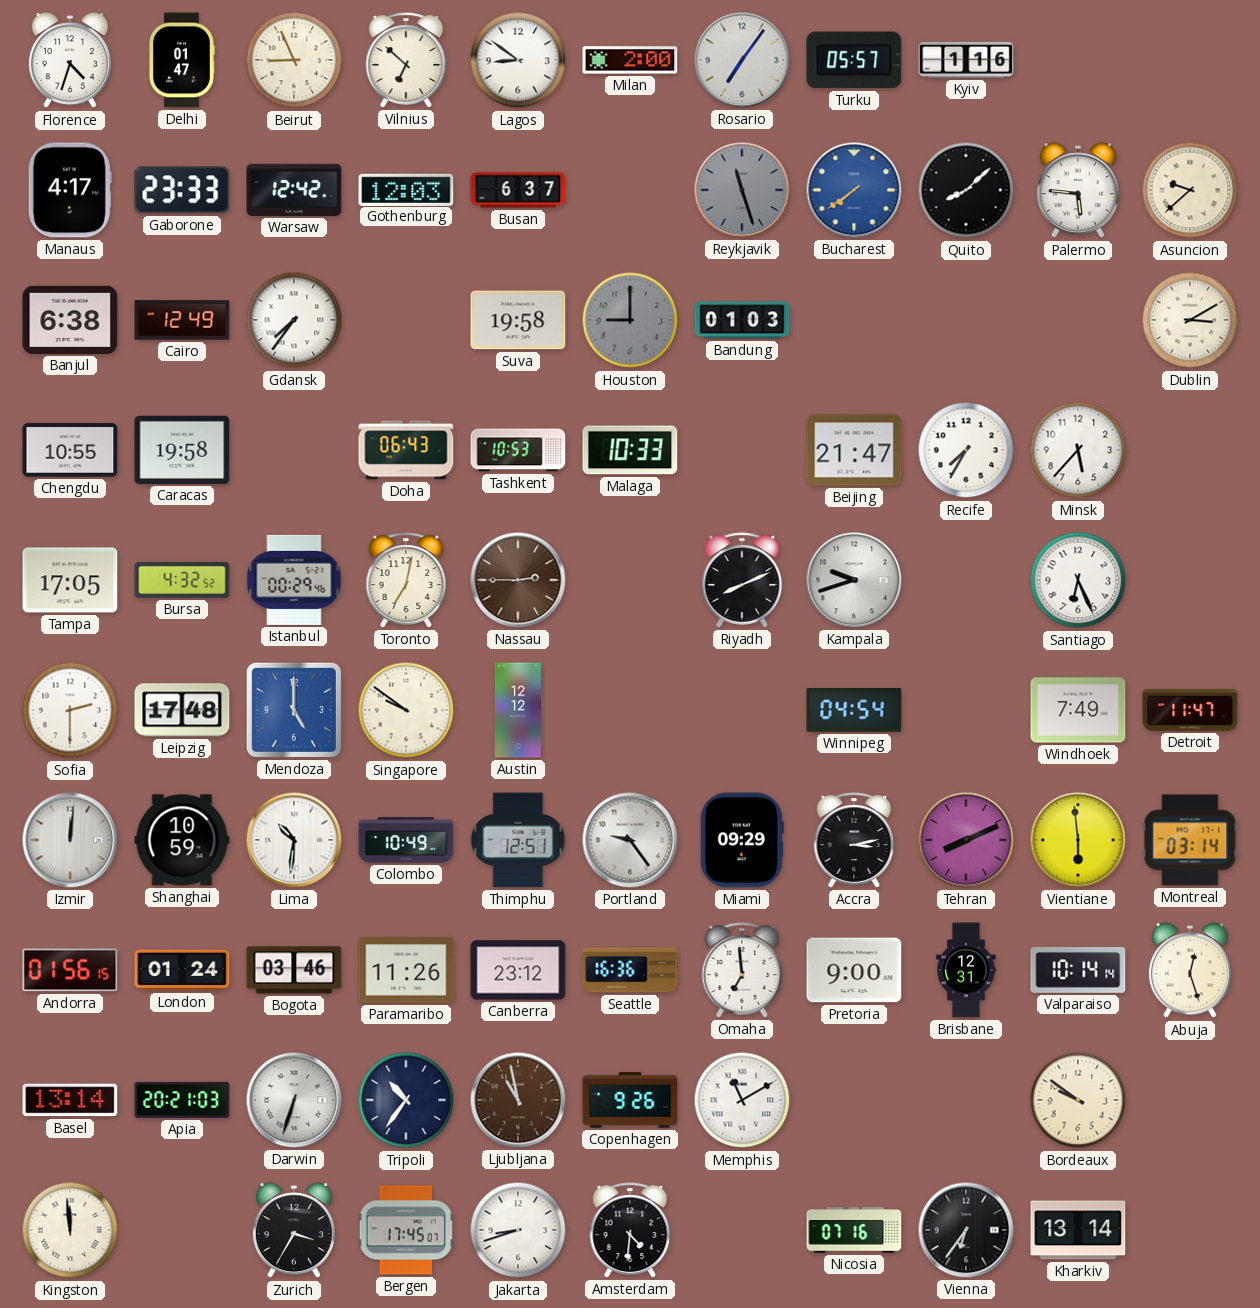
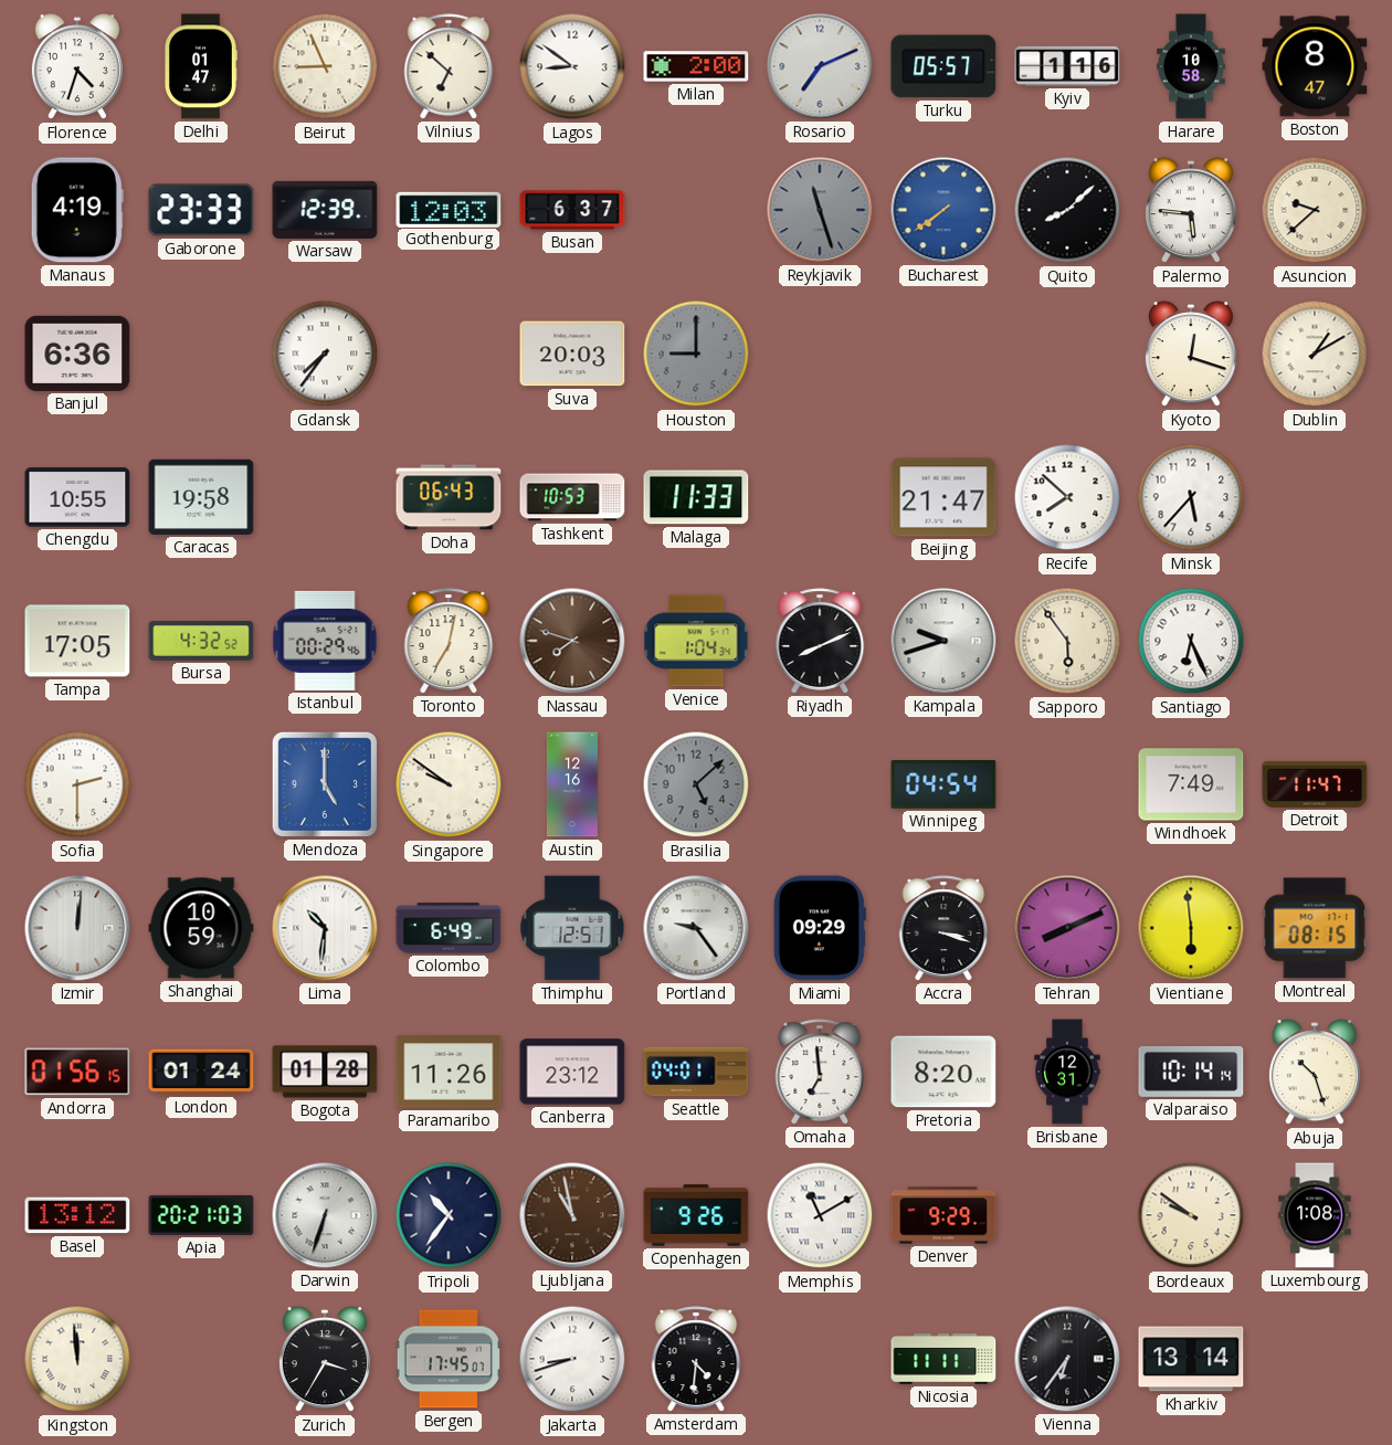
Rosario: 7:06 -> 7:11 (820, 66)
Harare: none -> 10:58 (1192, 66)
Boston: none -> 8:47 (1315, 66)
Manaus: 4:17 -> 4:19 (77, 210)
Warsaw: 12:42 -> 12:39 (325, 210)
Banjul: 6:38 -> 6:36 (77, 354)
Cairo: 12:49 -> none (182, 320)
Suva: 19:58 -> 20:03 (572, 354)
Bandung: 01:03 -> none (742, 320)
Kyoto: none -> 12:18 (1191, 355)
Dublin: 3:10 -> 1:10 (1315, 354)
Malaga: 10:33 -> 11:33 (696, 497)
Recife: 7:35 -> 7:52 (1067, 497)
Nassau: 2:45 -> 7:48 (572, 641)
Venice: none -> 1:04 (696, 641)
Sapporo: none -> 5:54 (1067, 641)
Leipzig: 17:48 -> none (182, 710)
Austin: 12:12 -> 12:16 (572, 784)
Brasilia: none -> 5:08 (696, 784)
Colombo: 10:49 -> 6:49 (449, 928)
Accra: 3:13 -> 3:18 (943, 928)
Montreal: 03:14 -> 08:15 (1315, 928)
Bogota: 03:46 -> 01:28 (325, 1072)
Seattle: 16:36 -> 04:01 (696, 1072)
Pretoria: 9:00 -> 8:20 (943, 1072)
Abuja: 12:27 -> 10:27 (1315, 1073)
Basel: 13:14 -> 13:12 (77, 1215)
Denver: none -> 9:29 (943, 1215)
Luxembourg: none -> 1:08 (1315, 1215)
Nicosia: 07:16 -> 11:11 (943, 1359)
